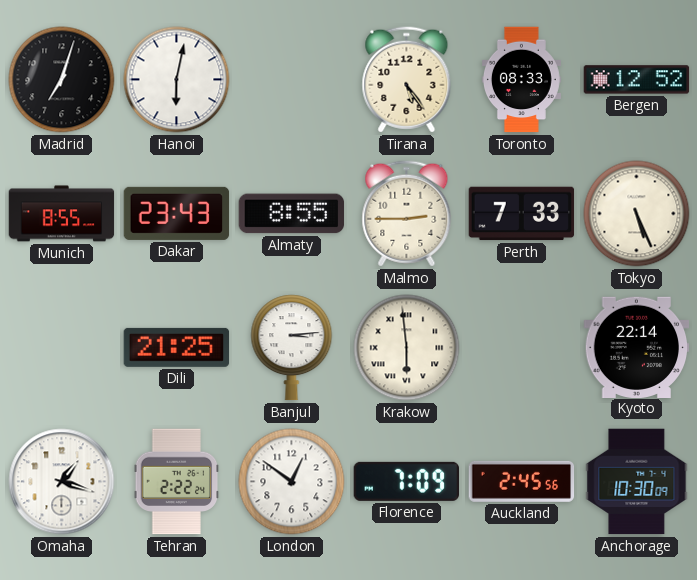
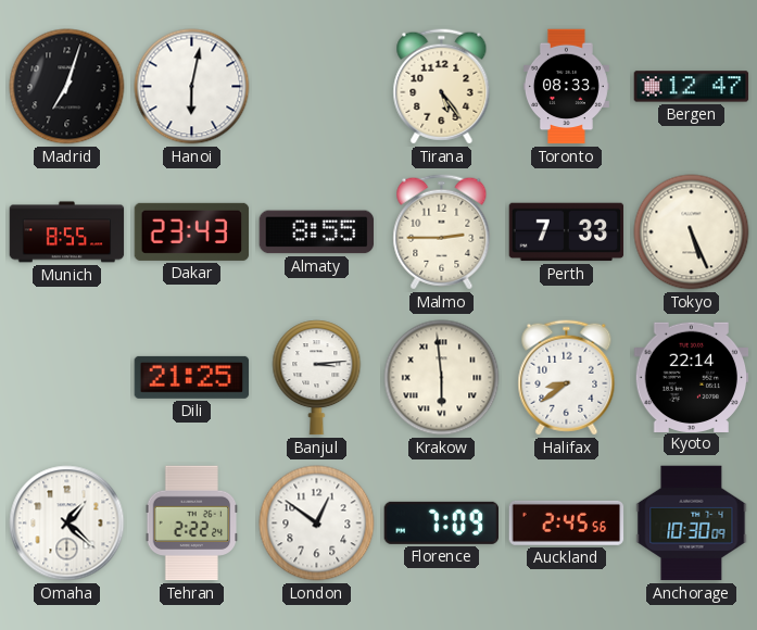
Bergen: 12:52 -> 12:47 (692, 87)
Halifax: none -> 8:39 (567, 378)
Omaha: 1:18 -> 1:22 (67, 524)
